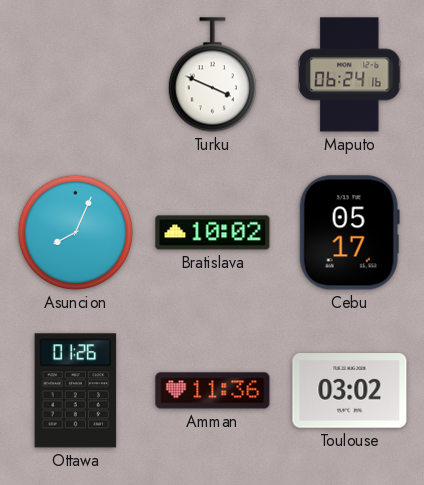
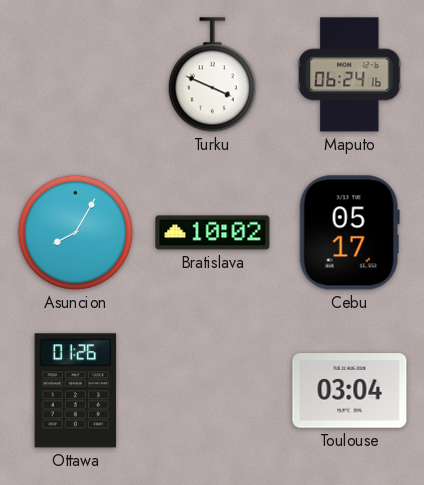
Asuncion: 8:04 -> 8:05 (75, 232)
Amman: 11:36 -> none (213, 391)
Toulouse: 03:02 -> 03:04 (350, 391)
